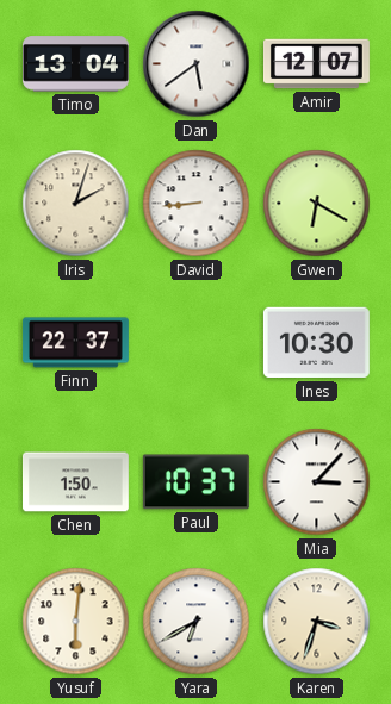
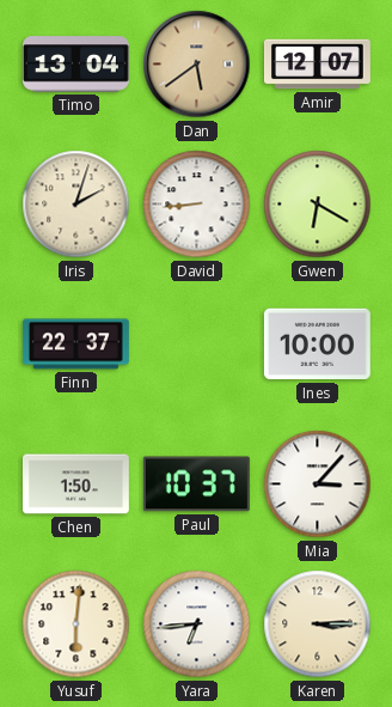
Dan dial: white -> champagne (197, 65)
Ines: 10:30 -> 10:00 (317, 345)
Yara: 6:40 -> 6:44 (197, 624)
Karen: 3:33 -> 3:15 (318, 624)
